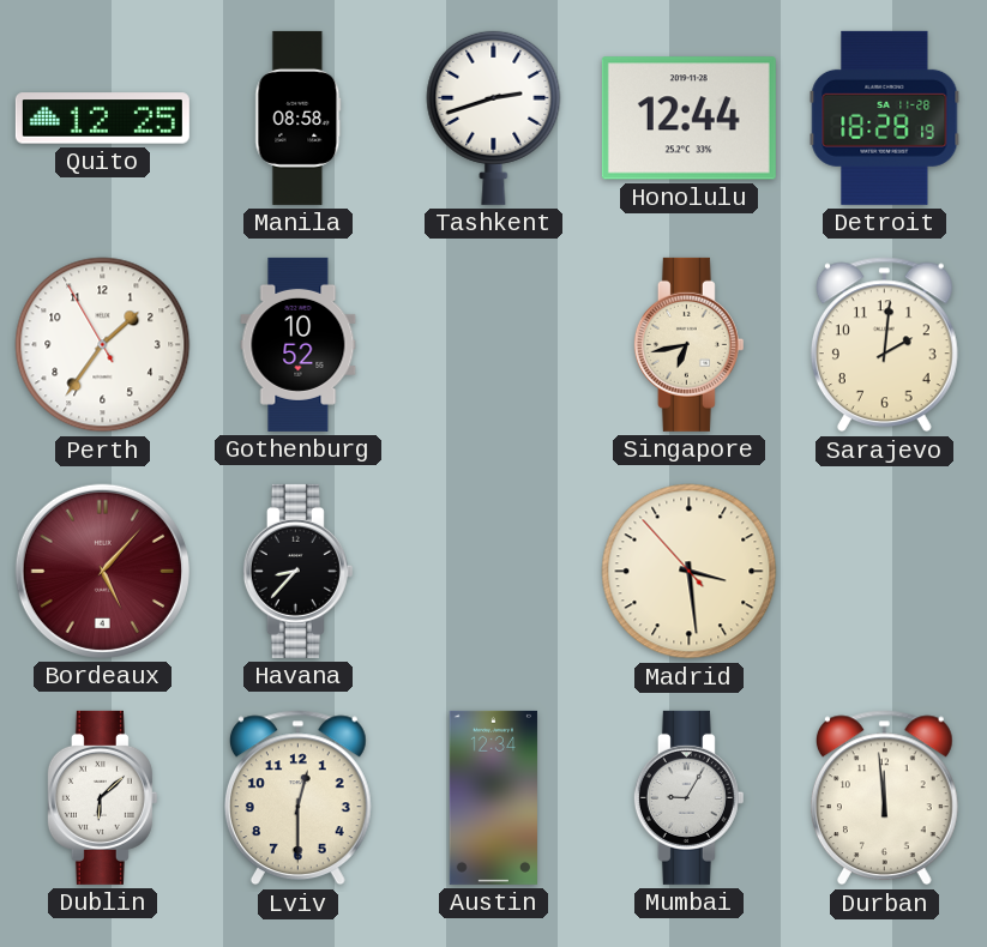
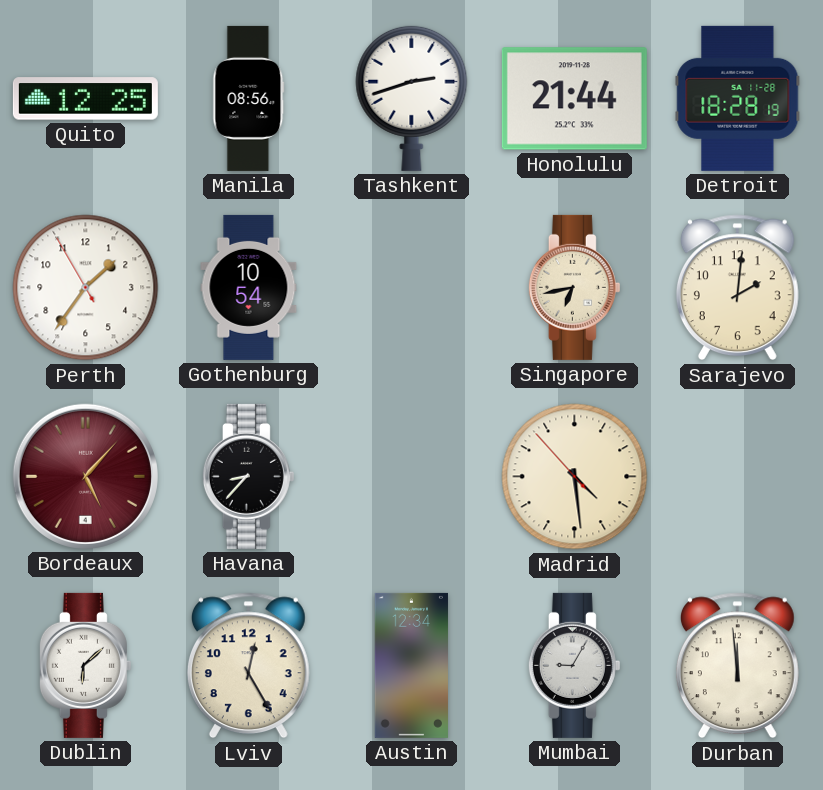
Manila: 08:58 -> 08:56 (249, 98)
Honolulu: 12:44 -> 21:44 (574, 99)
Gothenburg: 10:52 -> 10:54 (249, 287)
Madrid: 3:28 -> 4:28 (575, 477)
Lviv: 12:30 -> 12:25 (248, 666)
